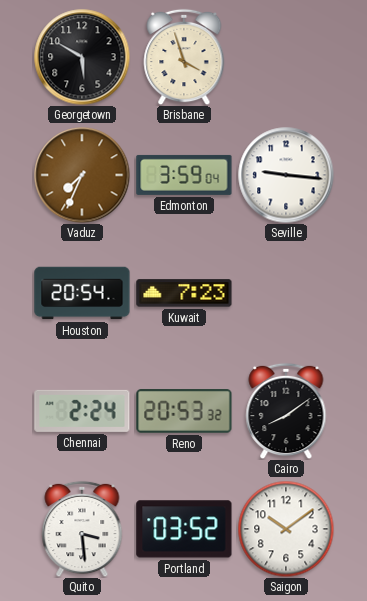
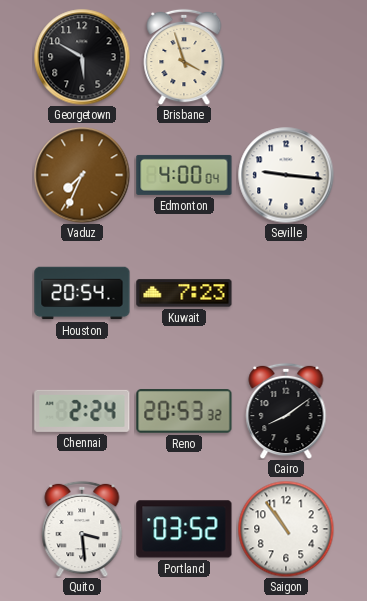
Edmonton: 3:59 -> 4:00 (184, 175)
Saigon: 10:09 -> 10:54 (286, 529)
